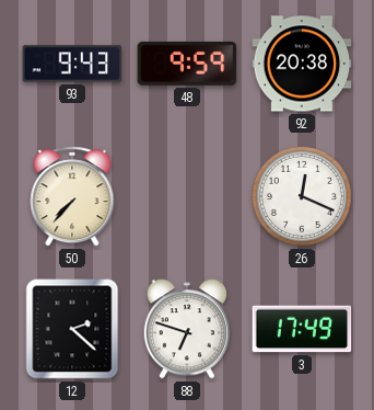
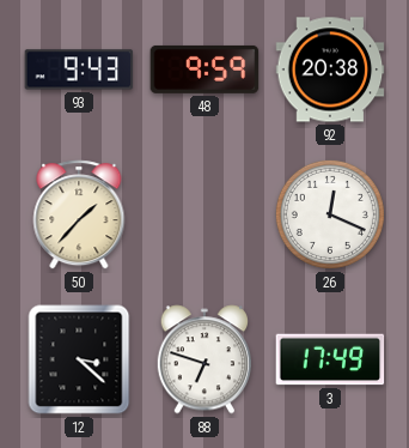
50: 7:37 -> 1:37 (79, 214)
12: 2:22 -> 3:22 (79, 359)
